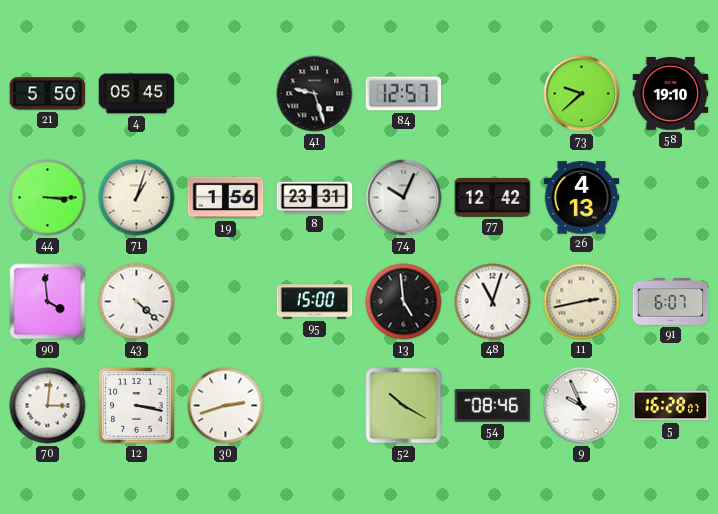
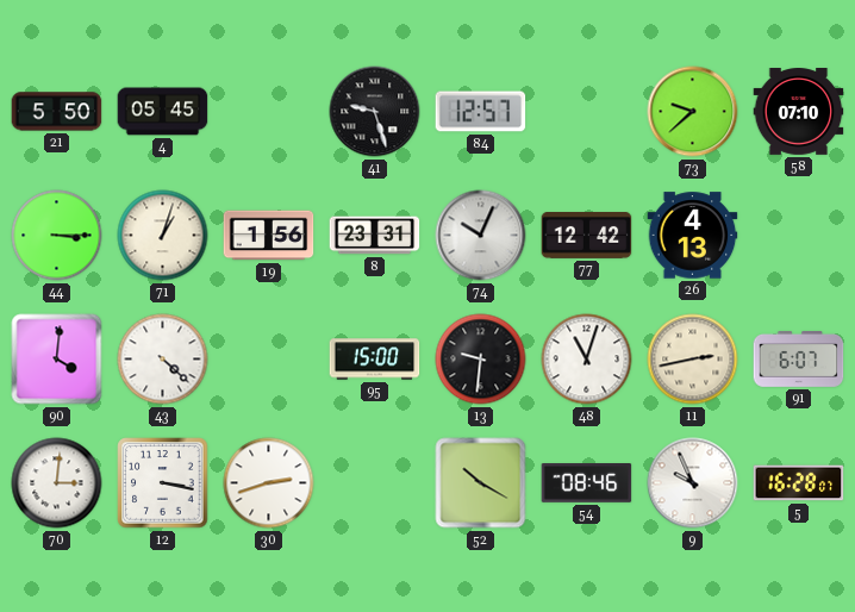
58: 19:10 -> 07:10 (799, 112)
90: 3:59 -> 4:01 (57, 360)
13: 4:59 -> 9:31 (481, 360)
